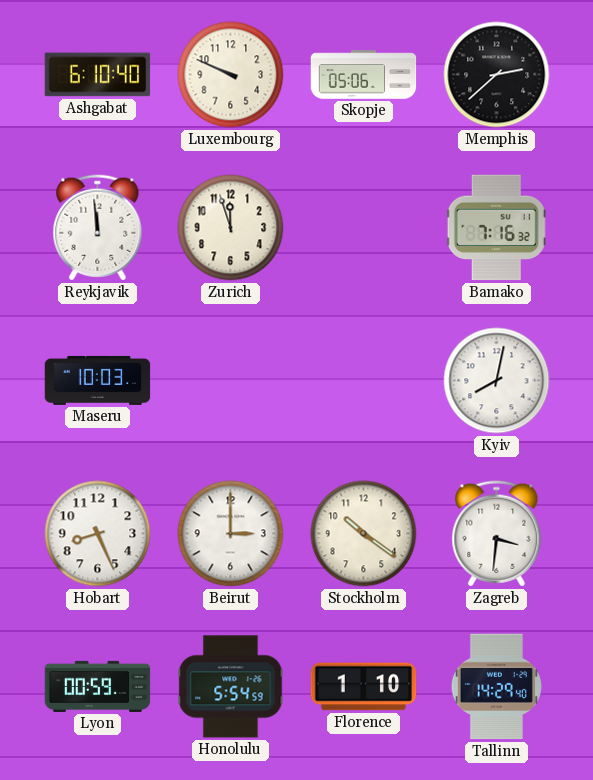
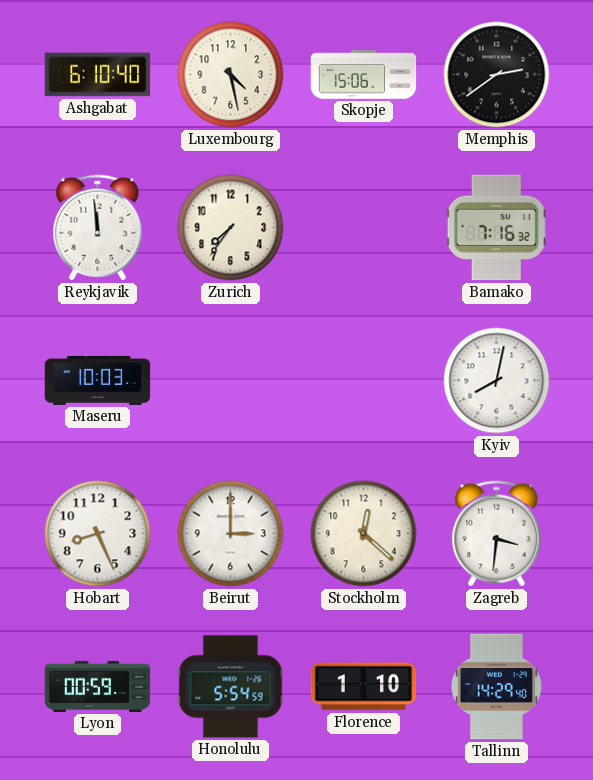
Luxembourg: 9:49 -> 4:28 (231, 75)
Skopje: 05:06 -> 15:06 (364, 75)
Memphis: 2:38 -> 2:39 (497, 75)
Zurich: 11:57 -> 7:36 (231, 228)
Stockholm: 10:21 -> 12:22 (364, 534)
